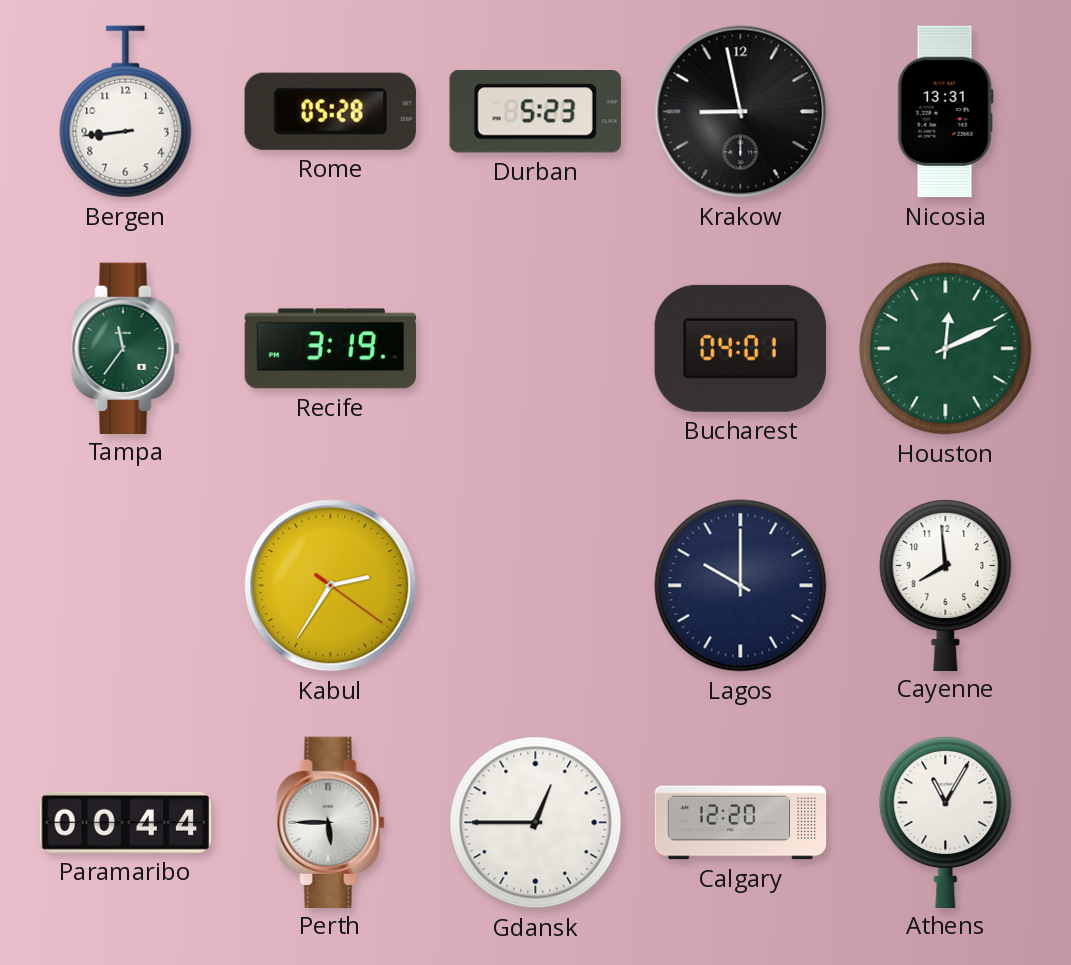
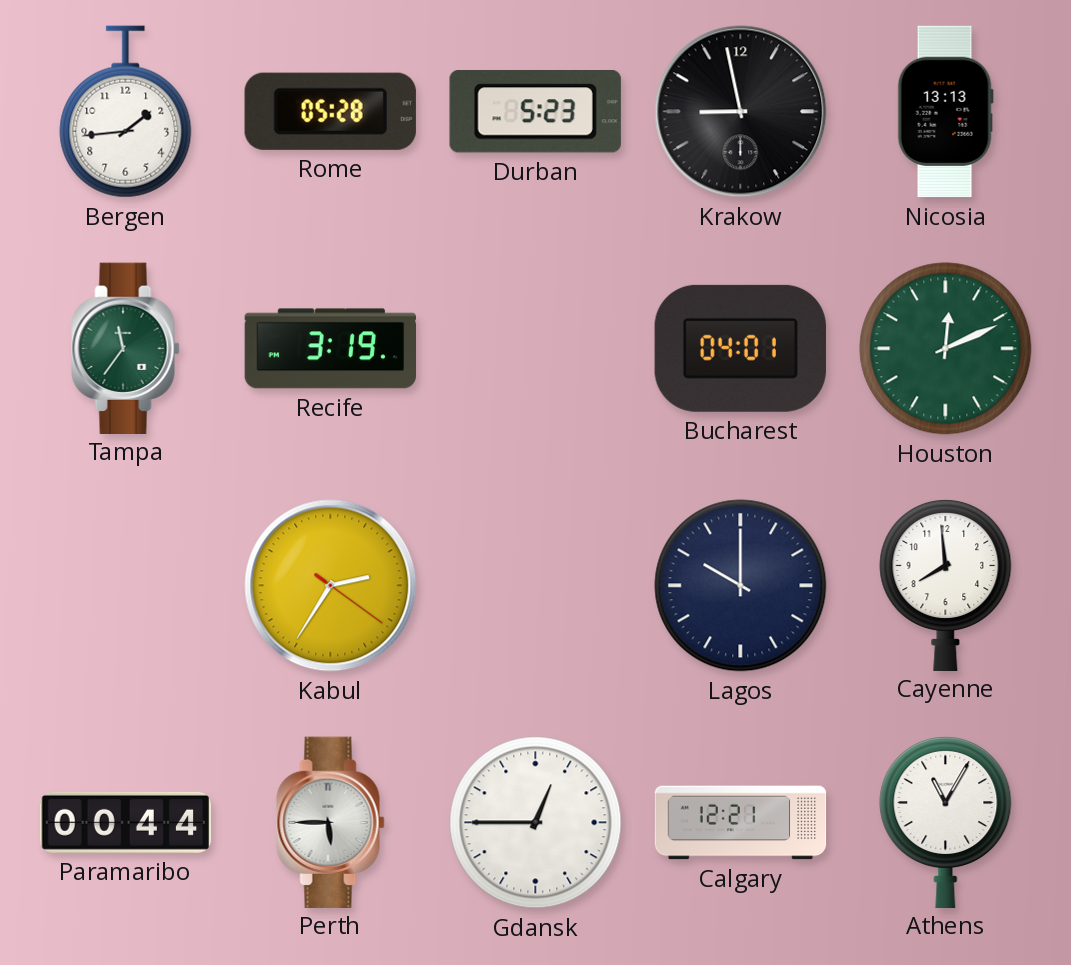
Bergen: 8:44 -> 1:44 (126, 112)
Nicosia: 13:31 -> 13:13 (945, 112)
Calgary: 12:20 -> 12:21 (741, 823)
